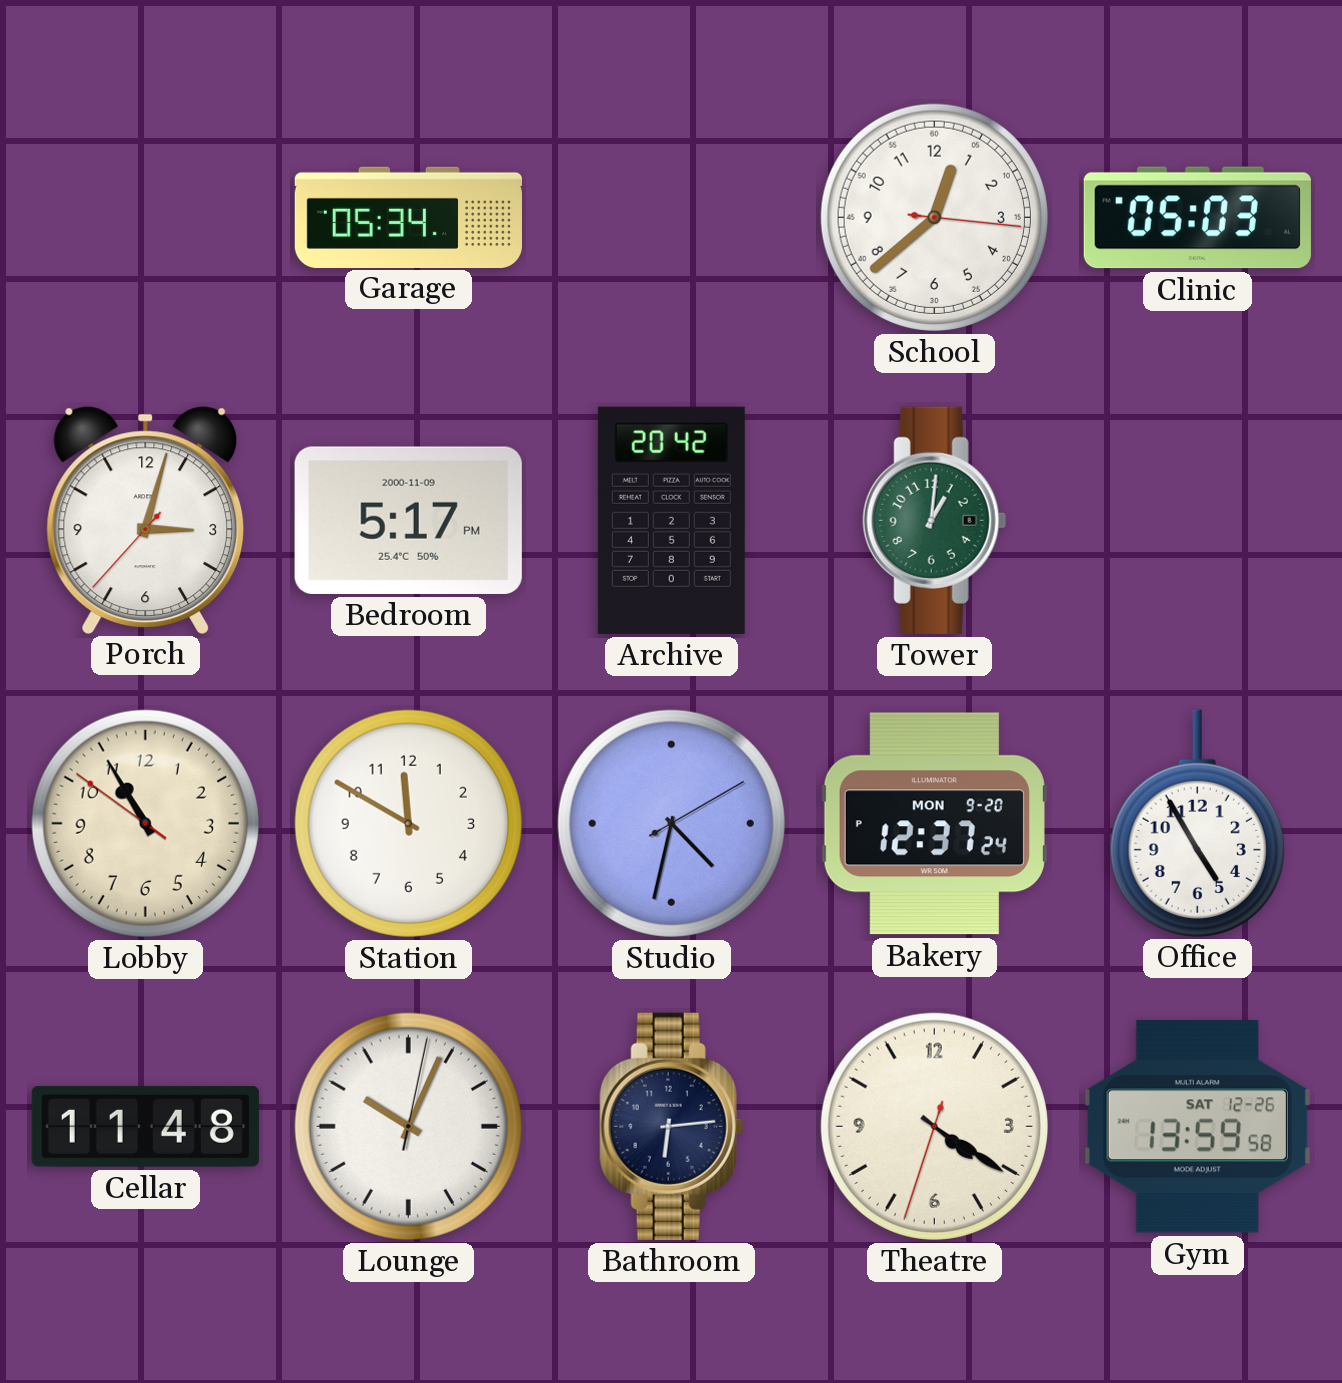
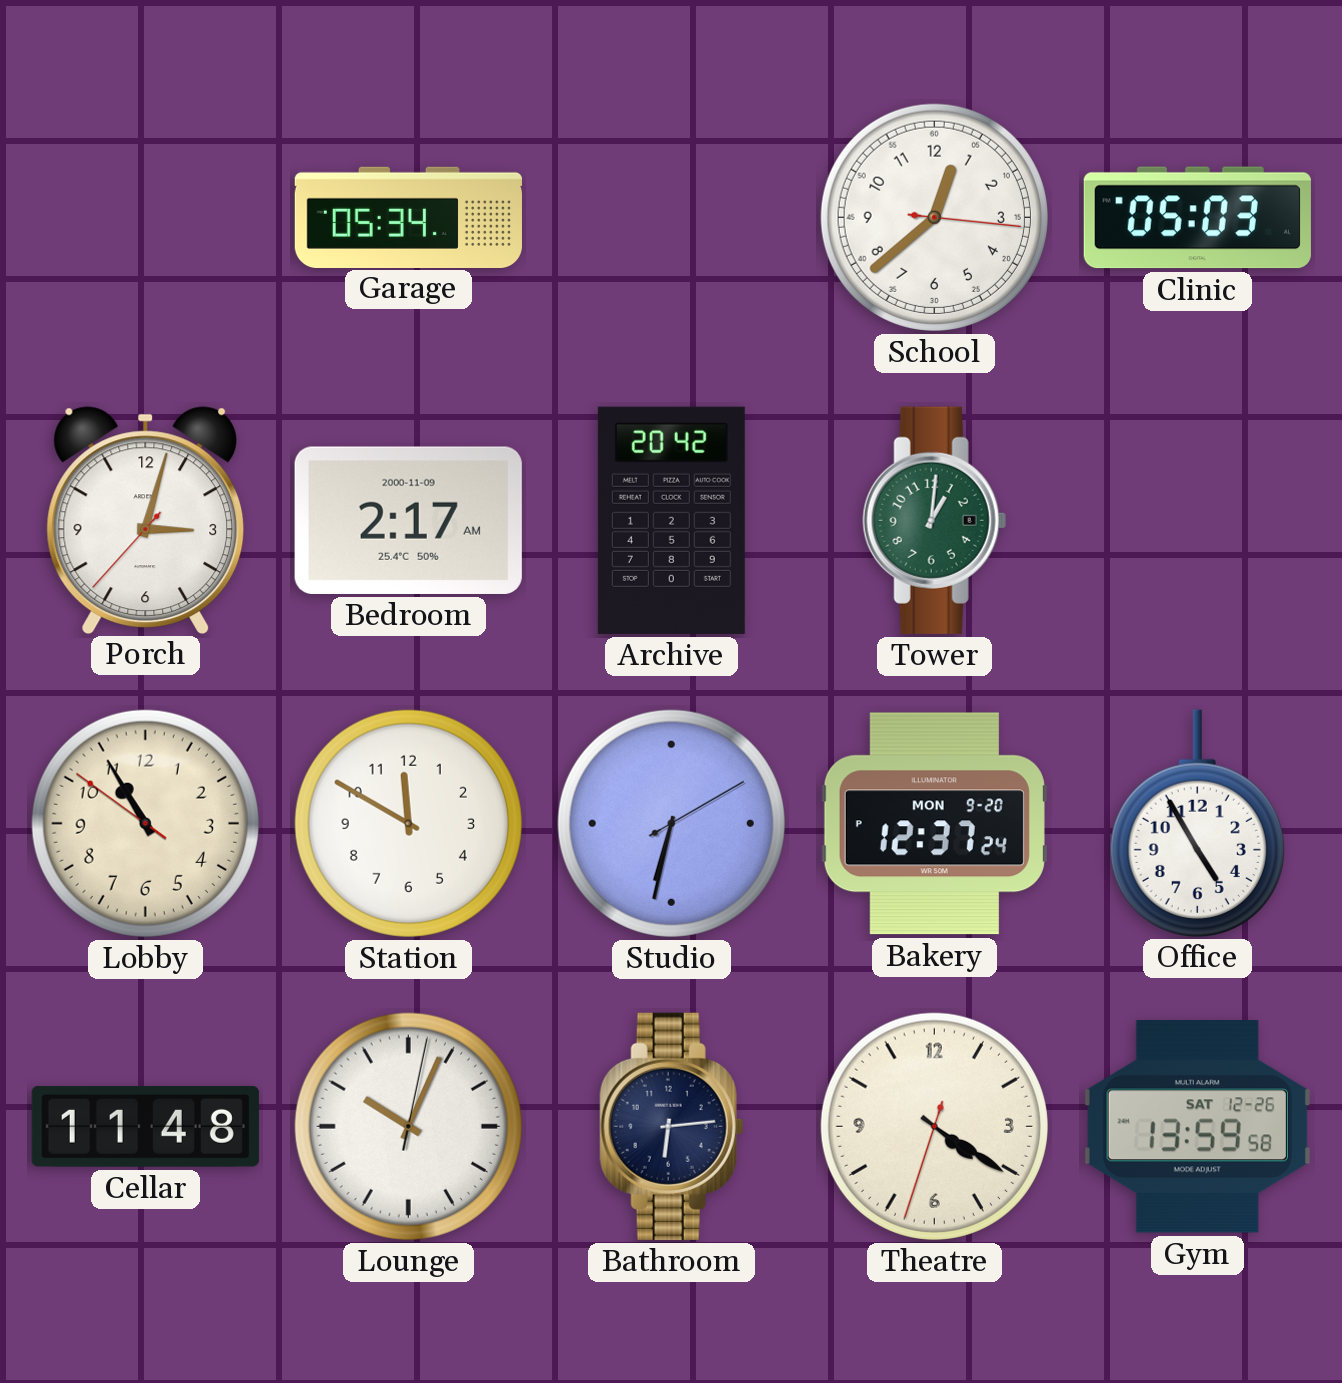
Bedroom: 5:17 -> 2:17 (408, 520)
Studio: 4:32 -> 6:32 (671, 823)
